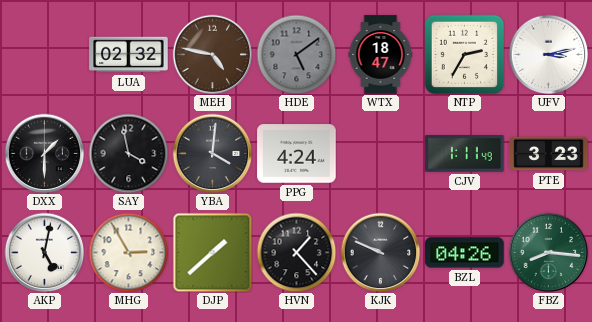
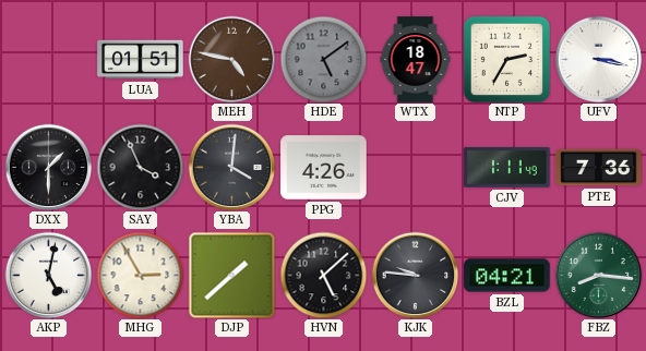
LUA: 02:32 -> 01:51 (141, 60)
UFV: 3:13 -> 3:17 (598, 59)
SAY: 3:58 -> 3:56 (140, 167)
PPG: 4:24 -> 4:26 (324, 168)
PTE: 3:23 -> 7:36 (599, 168)
HVN: 1:23 -> 5:08 (323, 275)
KJK: 9:49 -> 9:46 (415, 275)
BZL: 04:26 -> 04:21 (507, 276)
